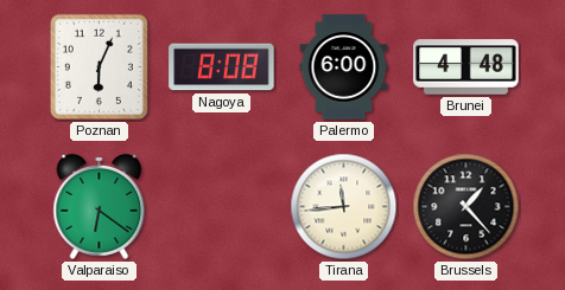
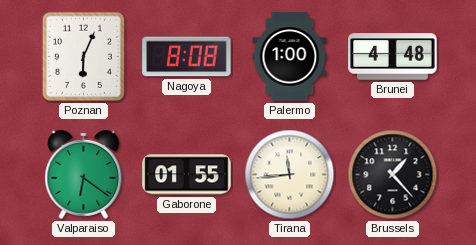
Palermo: 6:00 -> 1:00 (290, 57)
Gaborone: none -> 01:55 (187, 175)
